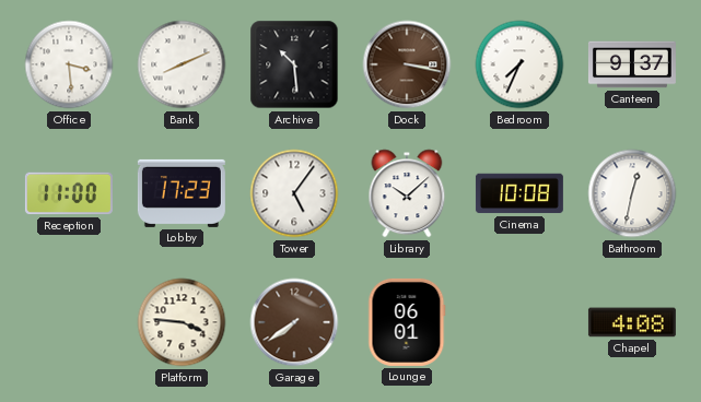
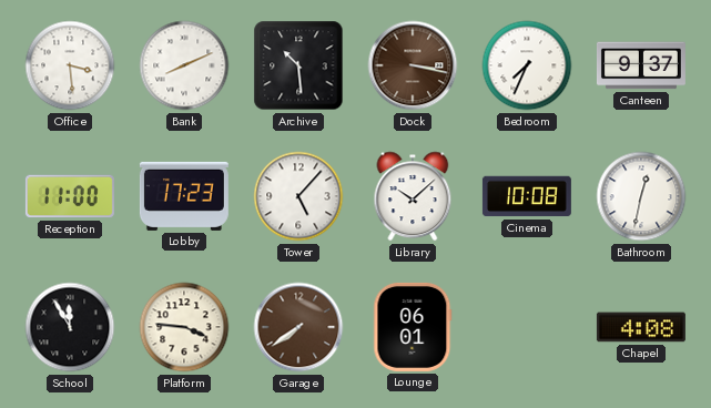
Tower: 5:06 -> 5:07 (298, 196)
School: none -> 11:55 (70, 327)
